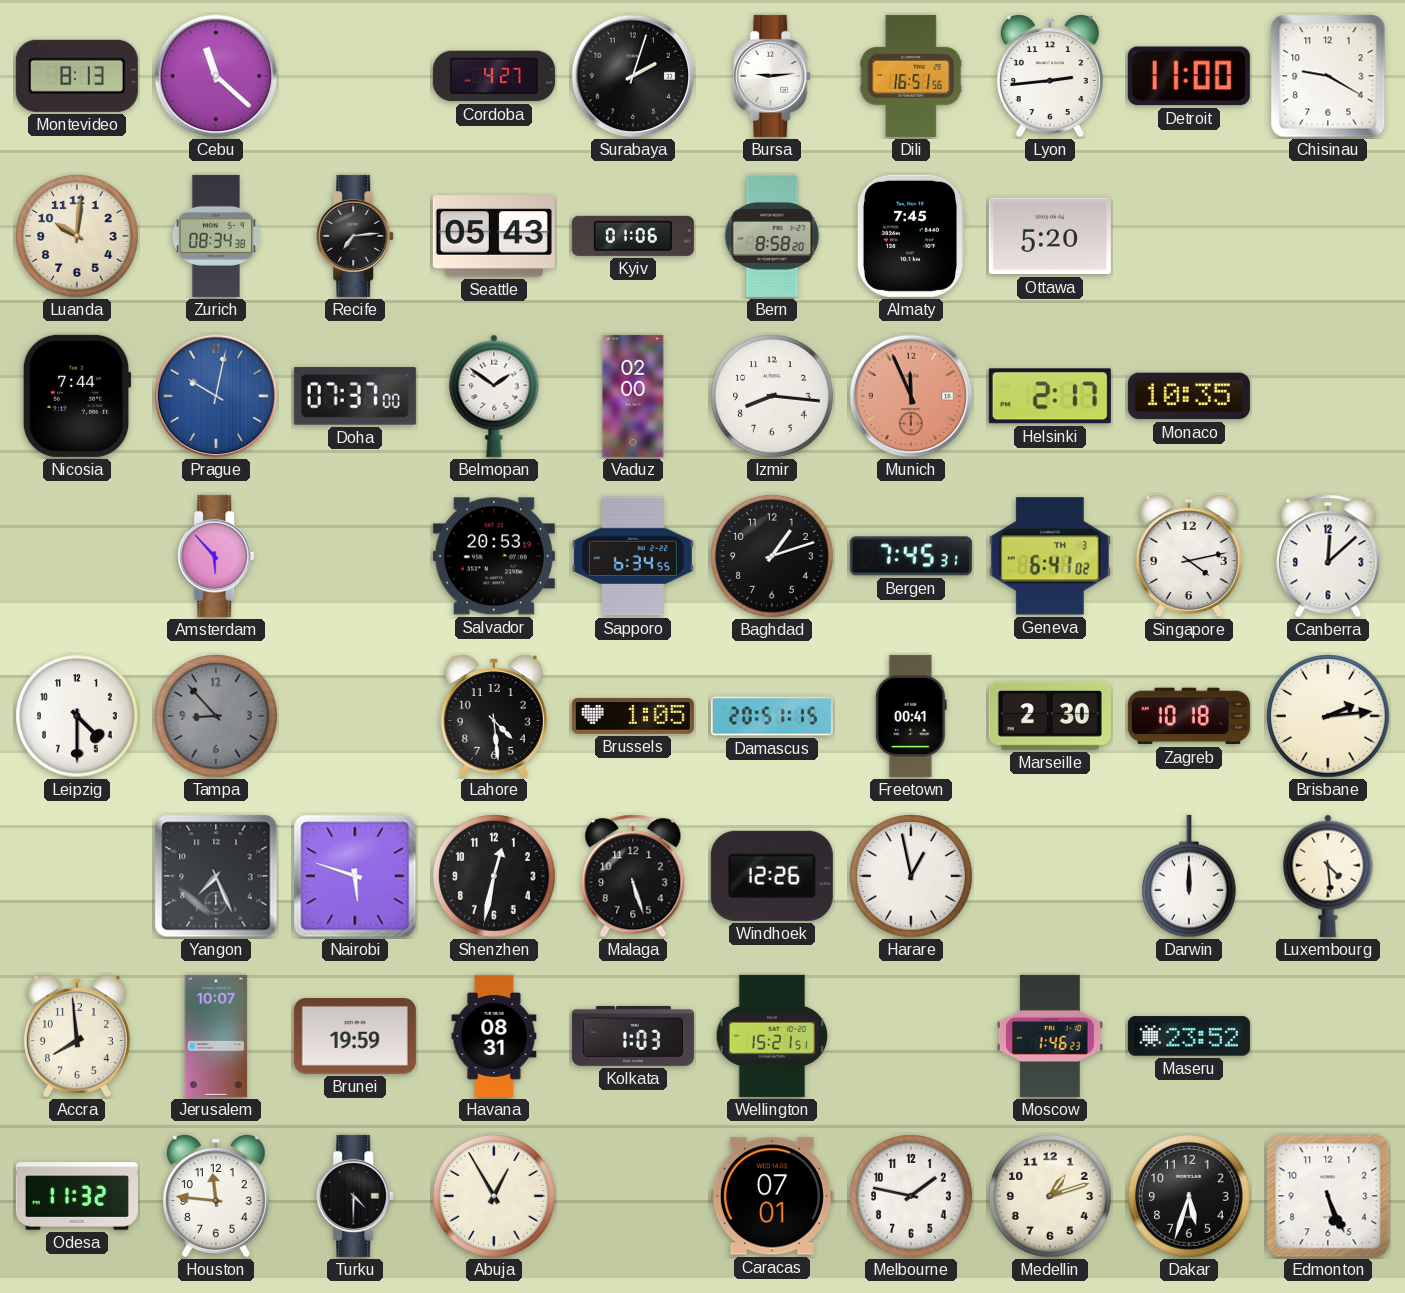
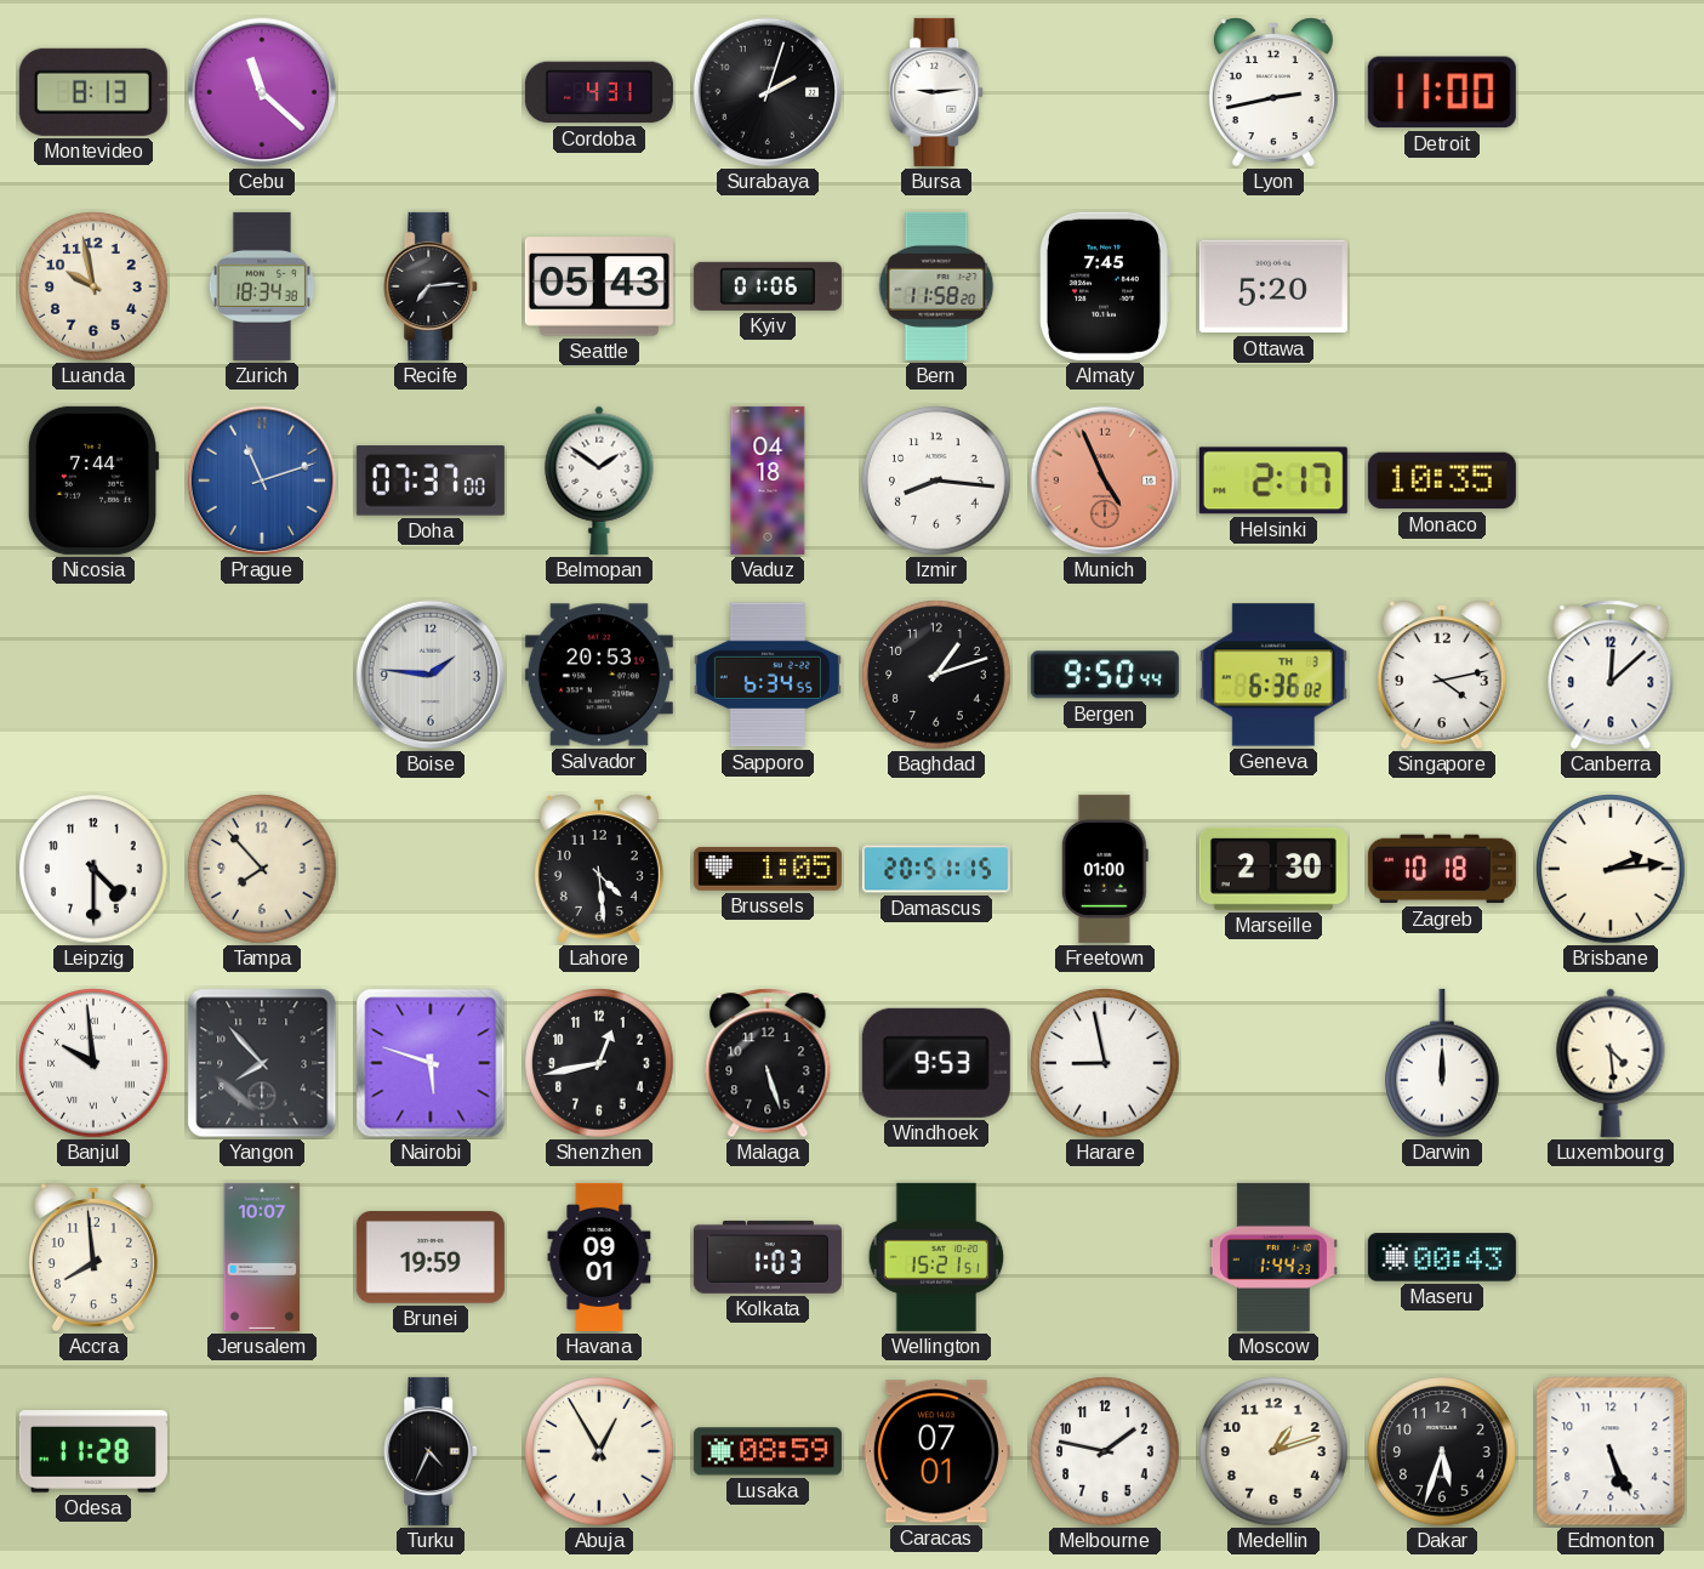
Cordoba: 4:27 -> 4:31 (599, 92)
Dili: 16:51 -> none (911, 76)
Lyon: 2:44 -> 2:43 (1273, 92)
Chisinau: 9:20 -> none (1328, 76)
Luanda: 10:01 -> 9:58 (93, 286)
Zurich: 08:34 -> 18:34 (262, 286)
Bern: 8:58 -> 11:58 (936, 286)
Prague: 10:02 -> 11:12 (262, 481)
Vaduz: 02:00 -> 04:18 (768, 481)
Munich: 11:56 -> 4:56 (1105, 481)
Amsterdam: 5:53 -> none (217, 556)
Boise: none -> 1:46 (431, 675)
Bergen: 7:45 -> 9:50 (1105, 675)
Geneva: 6:41 -> 6:36 (1273, 675)
Tampa: 8:53 -> 7:53 (262, 869)
Tampa dial: grey -> cream (262, 869)
Freetown: 00:41 -> 01:00 (1105, 869)
Banjul: none -> 9:59 (93, 1063)
Yangon: 7:26 -> 7:53 (262, 1063)
Shenzhen: 12:32 -> 12:43 (599, 1063)
Windhoek: 12:26 -> 9:53 (936, 1063)
Harare: 12:58 -> 8:58 (1105, 1063)
Havana: 08:31 -> 09:01 (599, 1257)
Moscow: 1:46 -> 1:44 (1273, 1257)
Maseru: 23:52 -> 00:43 (1442, 1257)
Odesa: 11:32 -> 11:28 (93, 1451)
Houston: 11:46 -> none (216, 1196)
Turku: 4:30 -> 4:34 (432, 1451)
Lusaka: none -> 08:59 (768, 1451)
